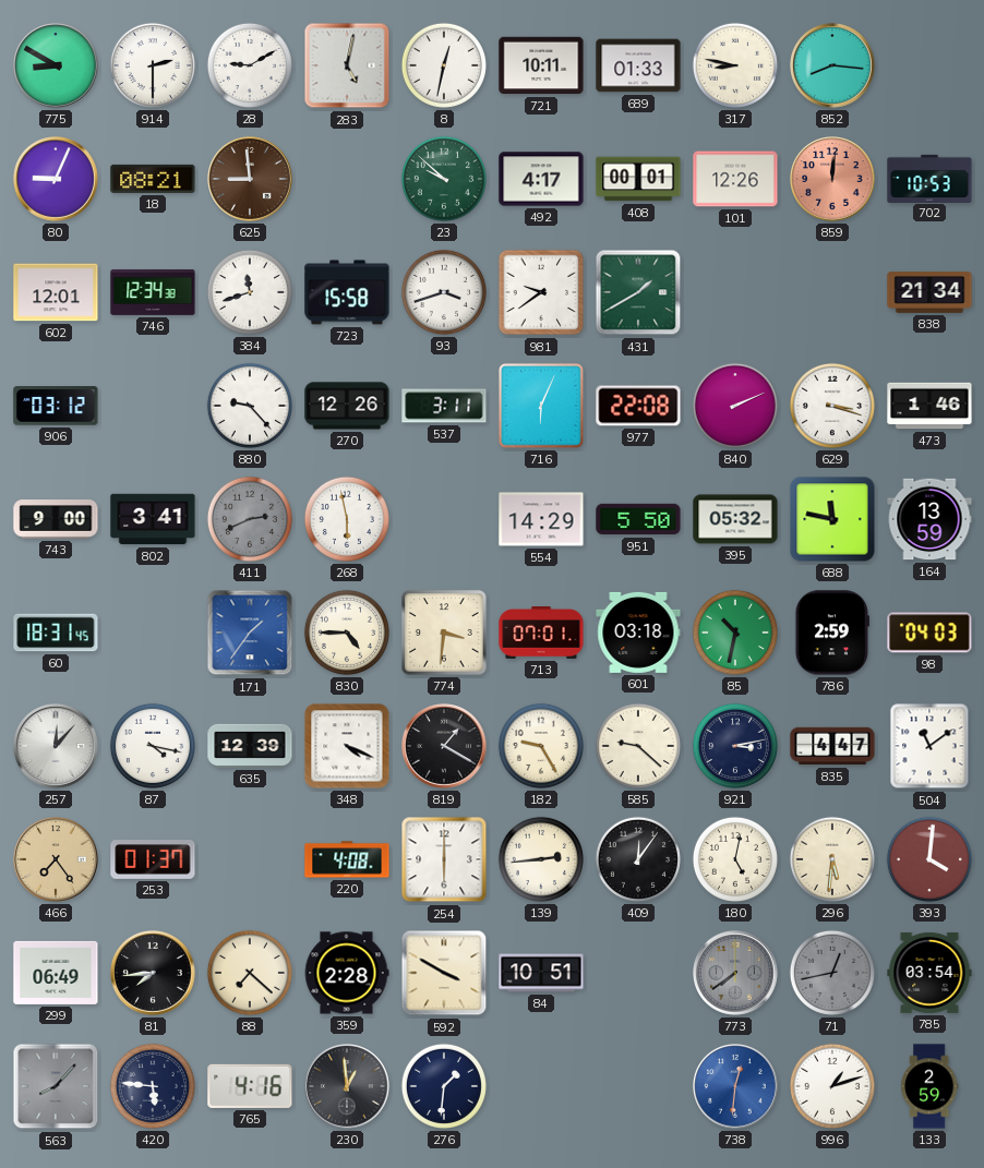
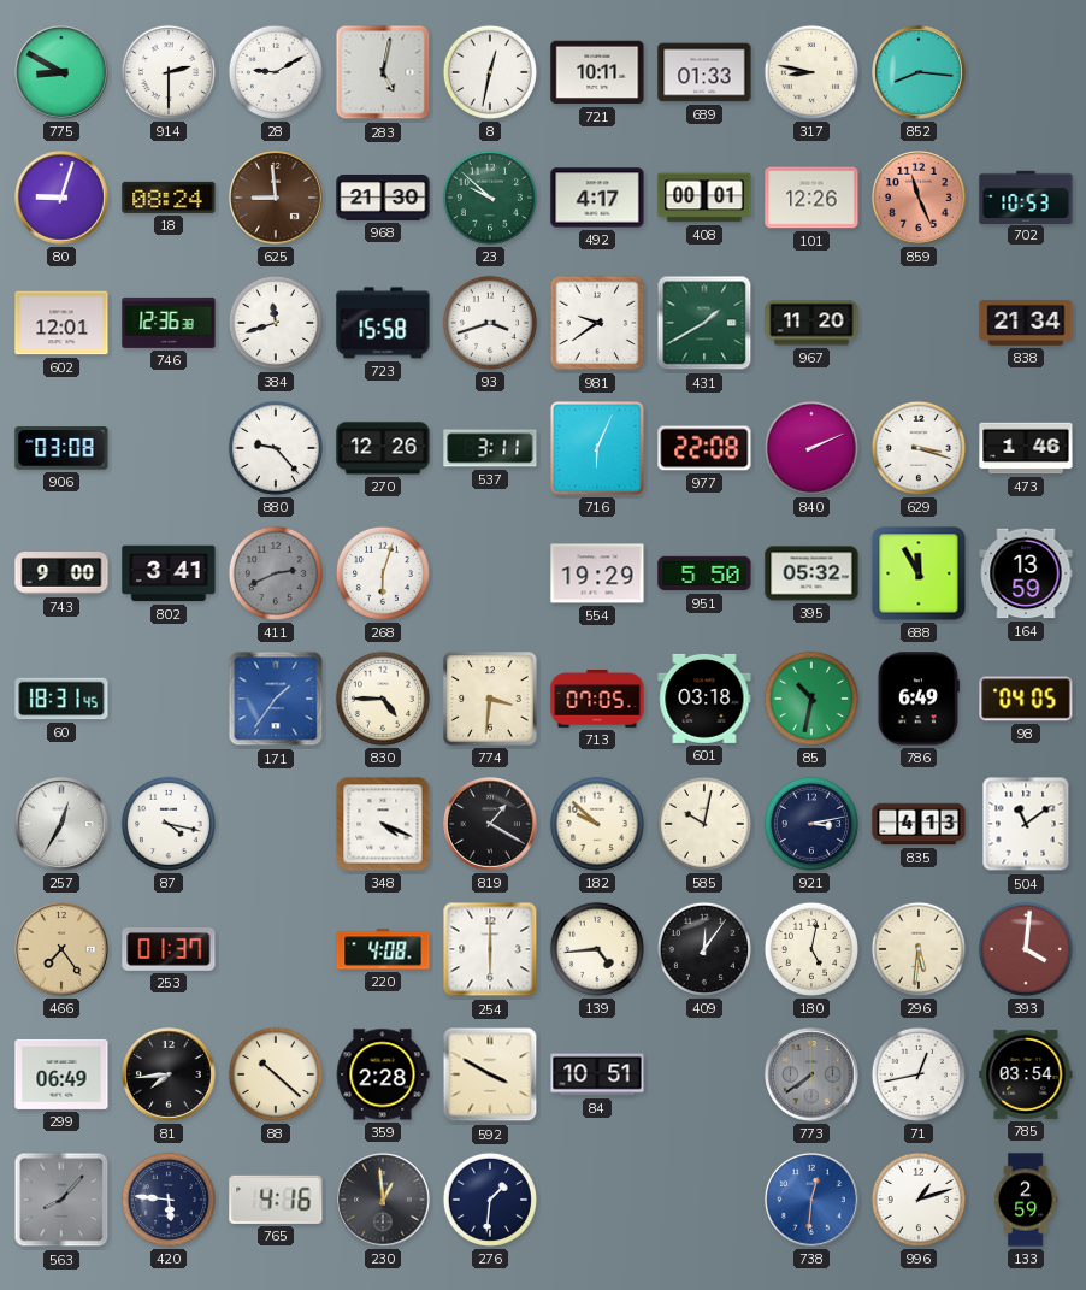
80: 9:04 -> 9:03 (63, 199)
18: 08:21 -> 08:24 (169, 198)
968: none -> 21:30 (383, 199)
859: 12:01 -> 11:26 (920, 199)
746: 12:34 -> 12:36 (169, 323)
967: none -> 11:20 (811, 323)
906: 03:12 -> 03:08 (61, 448)
268: 5:58 -> 6:03 (383, 573)
554: 14:29 -> 19:29 (597, 573)
688: 11:47 -> 11:55 (919, 573)
713: 07:01 -> 07:05 (597, 700)
786: 2:59 -> 6:49 (919, 699)
98: 04:03 -> 04:05 (1026, 699)
257: 12:07 -> 12:35 (63, 825)
635: 12:39 -> none (250, 746)
182: 9:25 -> 9:52 (597, 824)
585: 9:22 -> 10:02 (704, 824)
835: 4:47 -> 4:13 (919, 824)
139: 2:44 -> 4:44 (597, 949)
88: 7:22 -> 10:22 (276, 1074)
71 dial: grey -> white (919, 1074)
